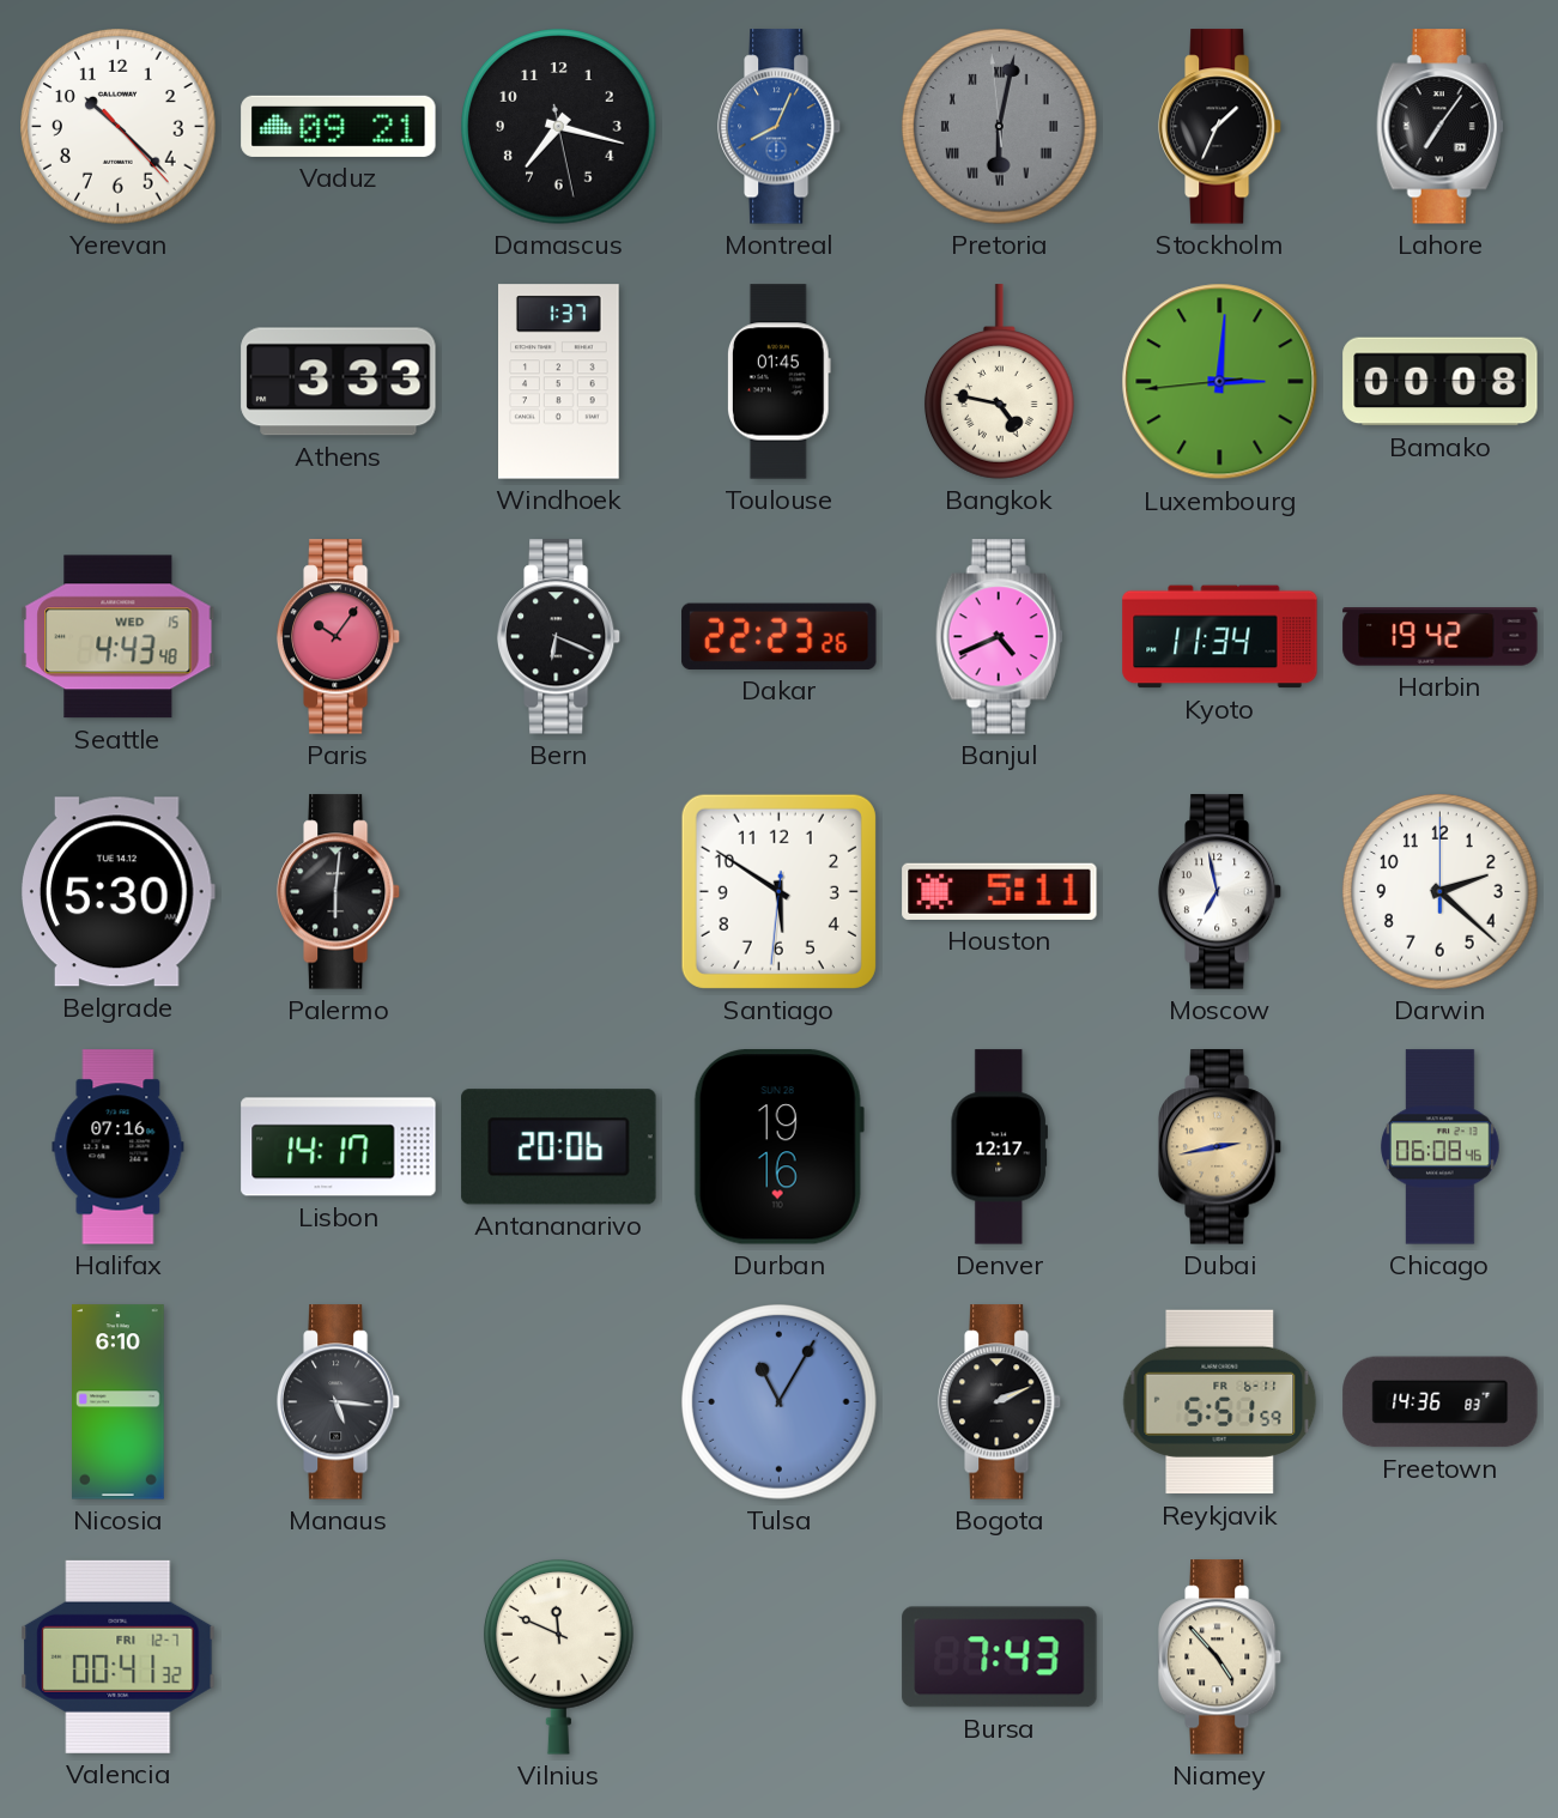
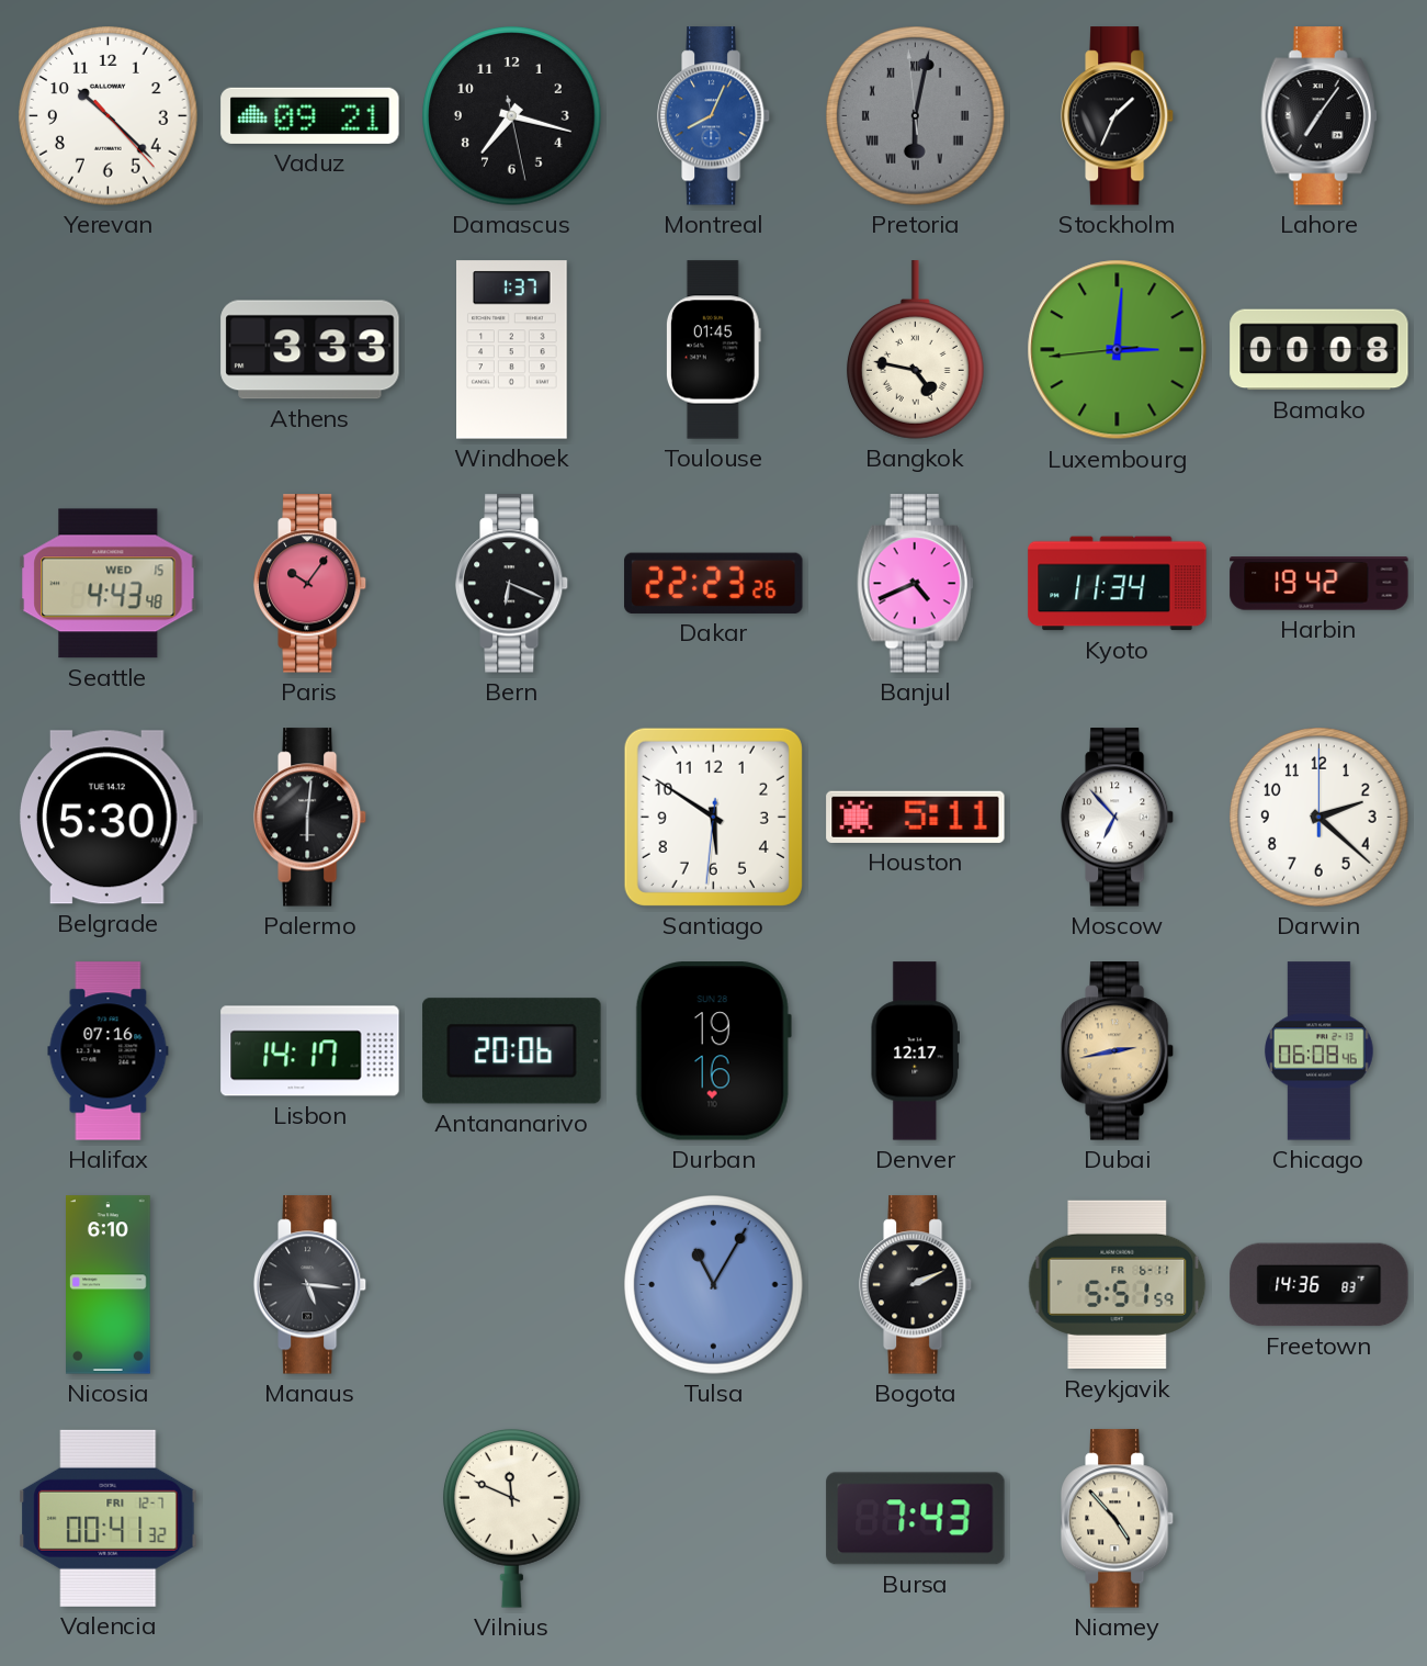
Moscow: 6:58 -> 6:53 (1118, 818)
